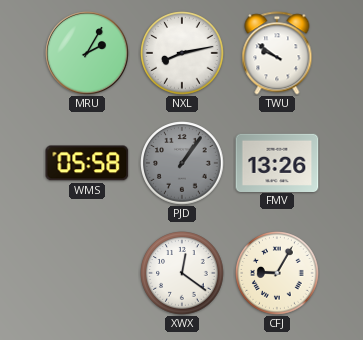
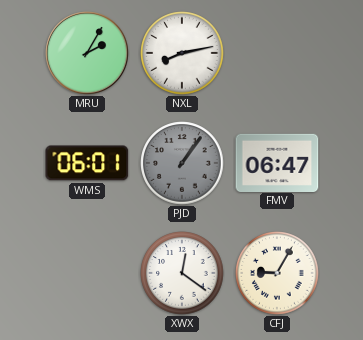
TWU: 9:51 -> none (277, 53)
WMS: 05:58 -> 06:01 (87, 163)
FMV: 13:26 -> 06:47 (277, 162)
